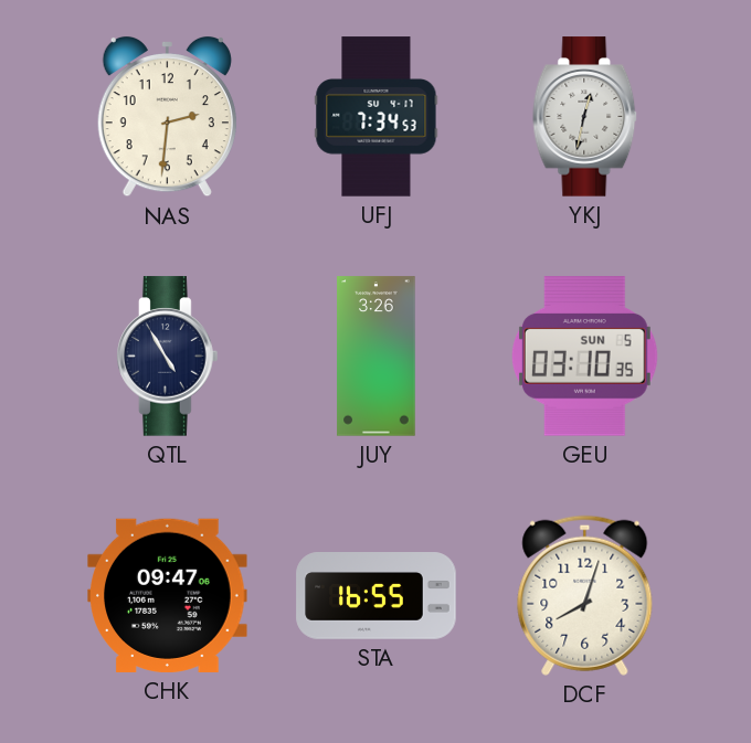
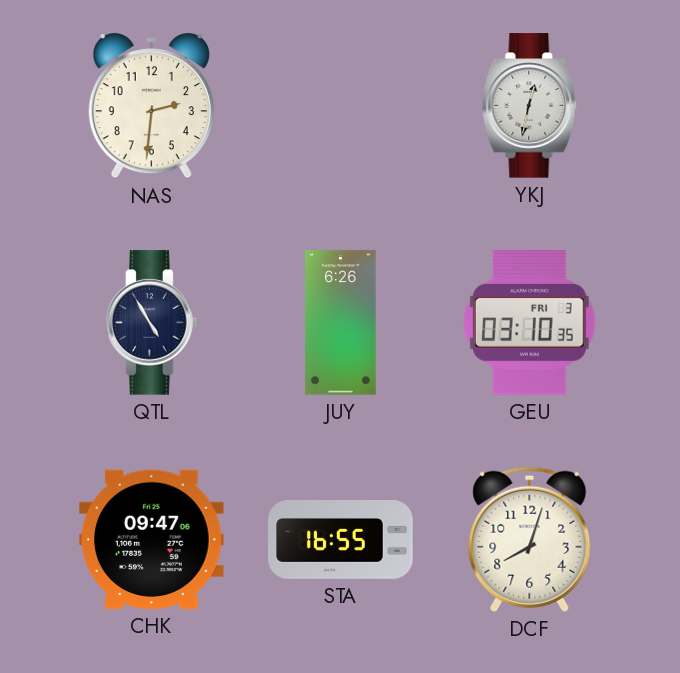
UFJ: 7:34 -> none (377, 117)
JUY: 3:26 -> 6:26 (341, 323)
GEU date: SUN 5 -> FRI 3 (530, 323)
